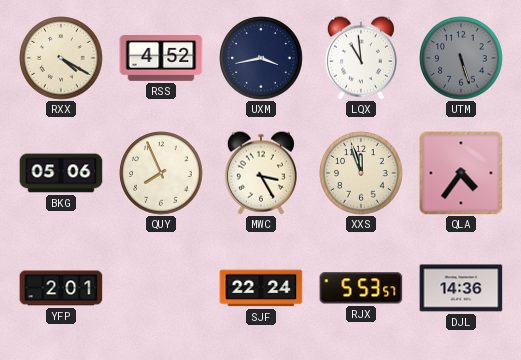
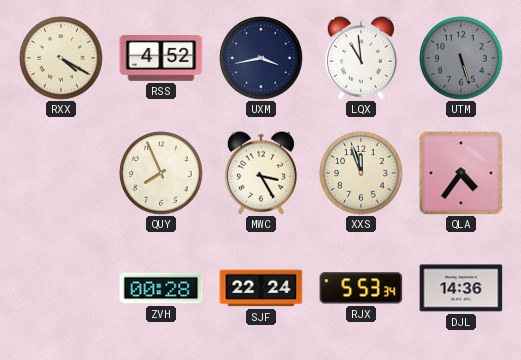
BKG: 05:06 -> none (61, 173)
YFP: 2:01 -> none (61, 288)
ZVH: none -> 00:28 (161, 288)
RJX: 5:53:57 -> 5:53:34 (361, 288)
